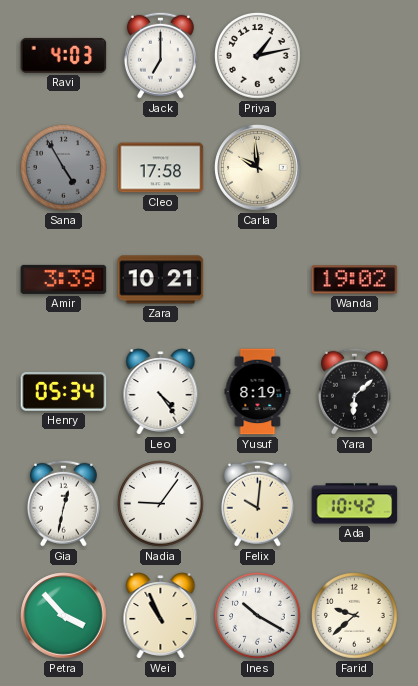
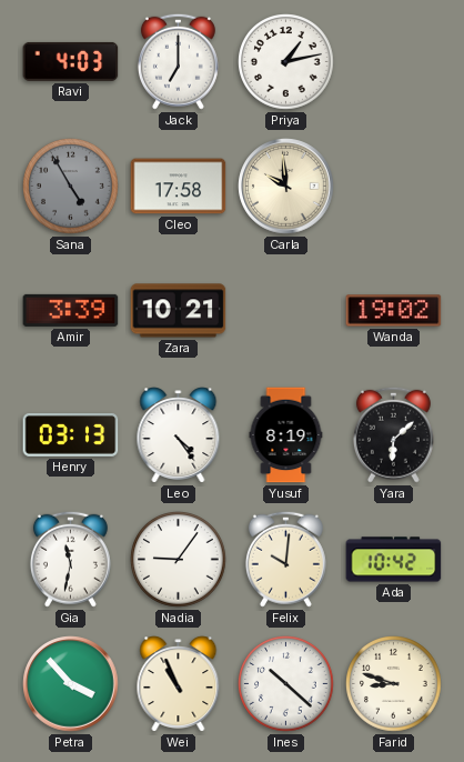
Henry: 05:34 -> 03:13 (71, 435)
Gia: 12:32 -> 11:32 (70, 559)
Ines: 10:20 -> 10:22 (286, 684)
Farid: 9:38 -> 8:48 (394, 684)
